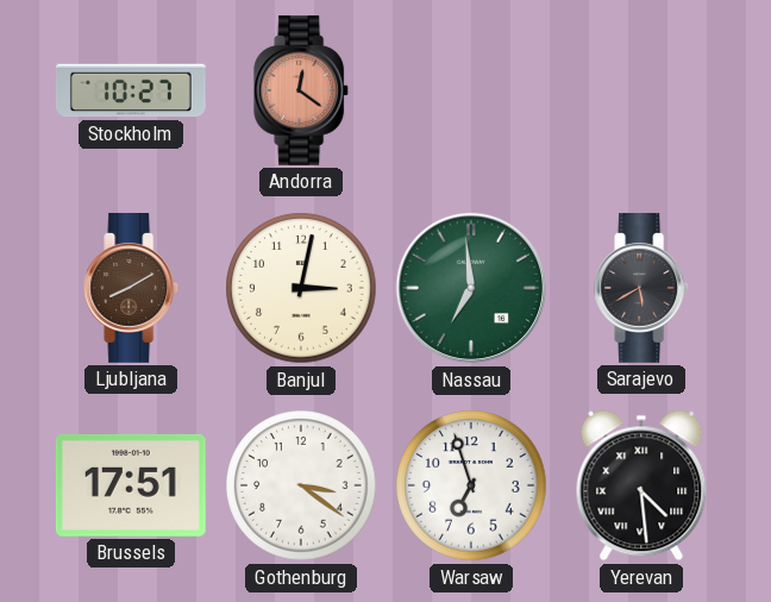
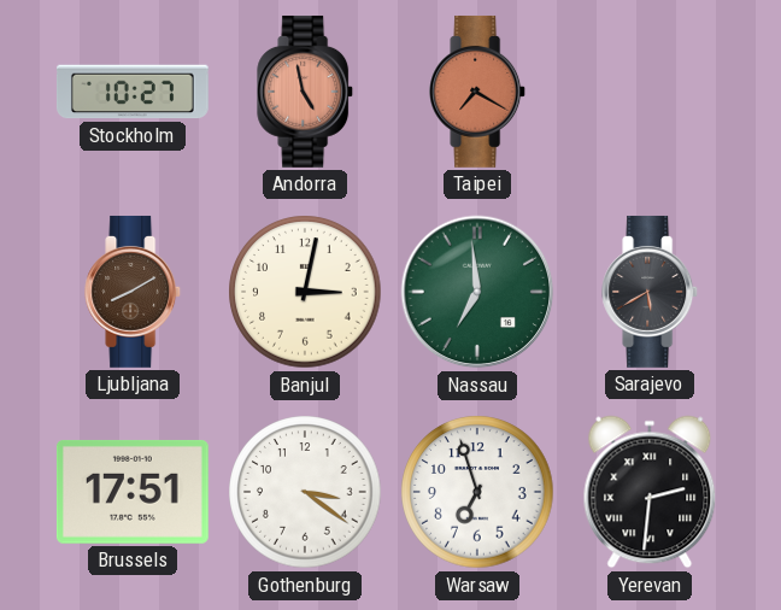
Andorra: 12:21 -> 4:58 (306, 92)
Taipei: none -> 7:20 (478, 92)
Yerevan: 4:29 -> 2:31 (650, 492)
